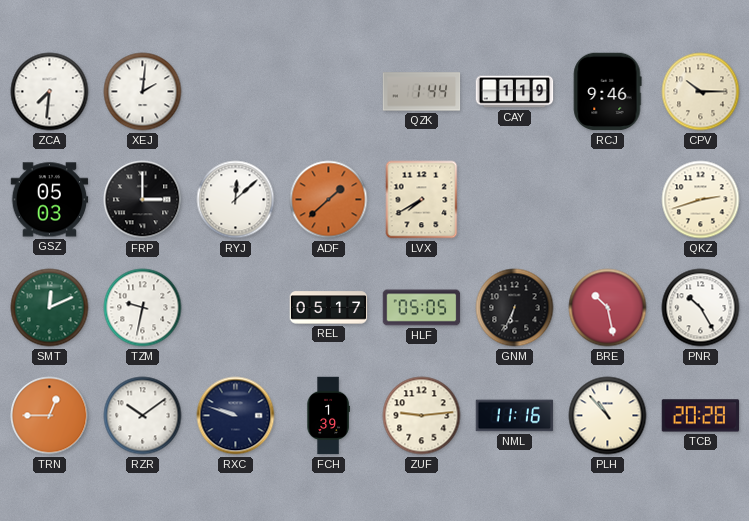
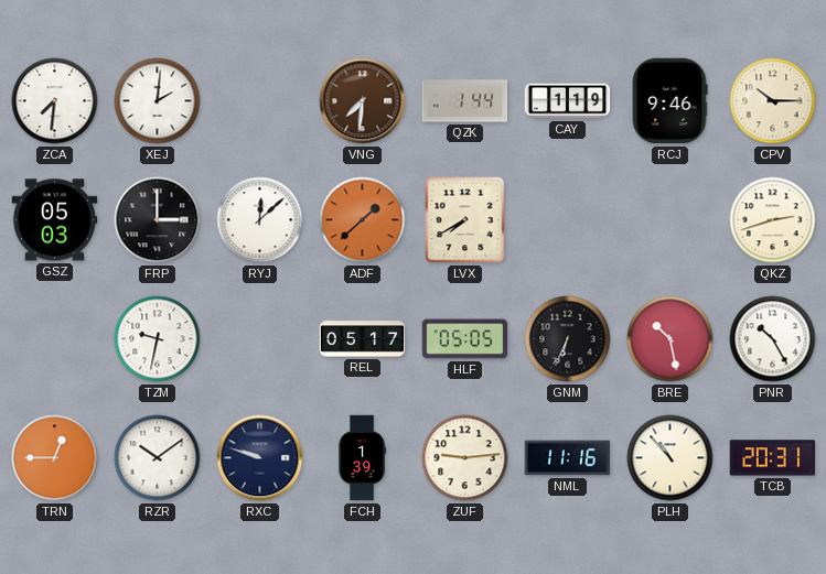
VNG: none -> 7:31 (363, 101)
SMT: 12:11 -> none (50, 308)
TCB: 20:28 -> 20:31 (773, 458)
